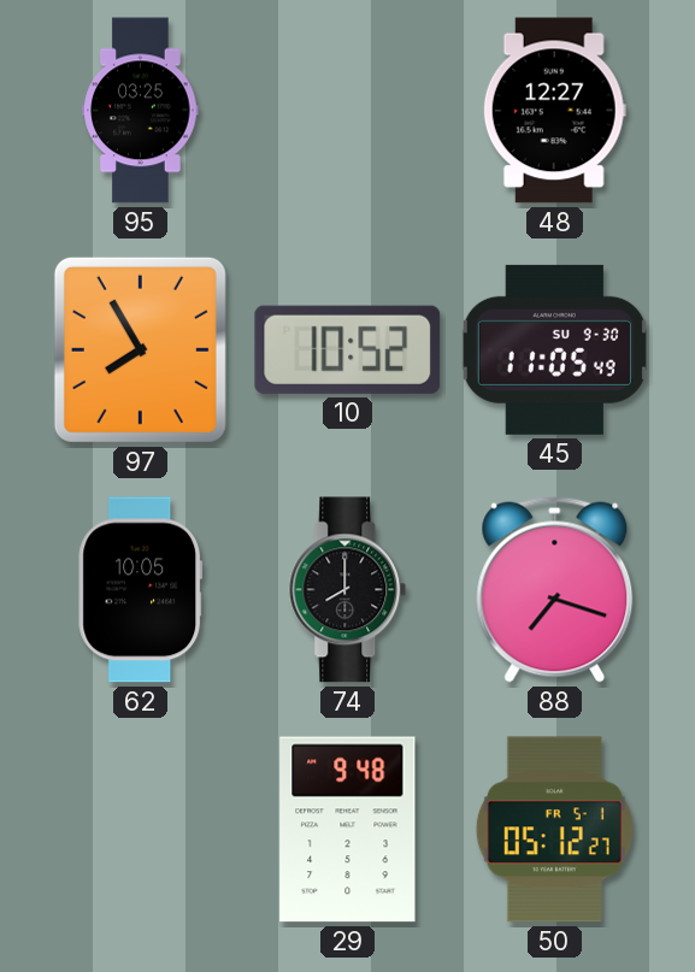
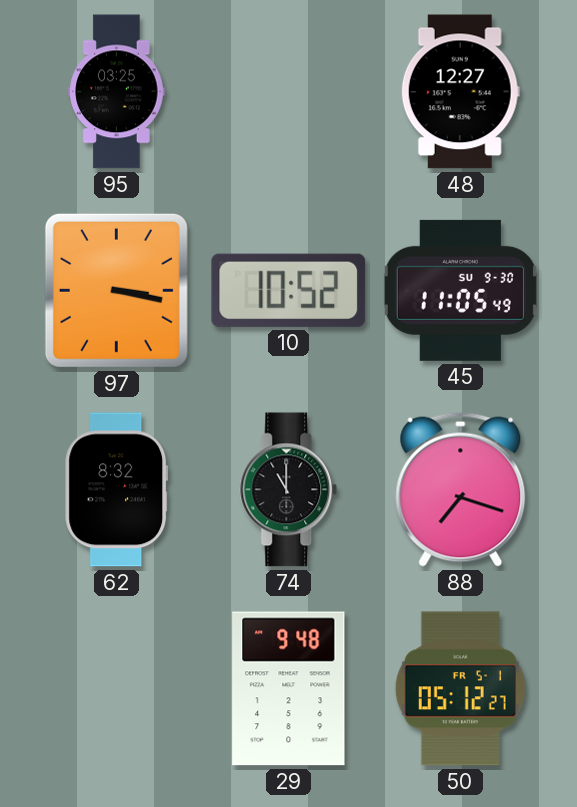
97: 7:55 -> 3:17 (116, 290)
62: 10:05 -> 8:32 (117, 490)
74: 8:00 -> 11:00 (289, 490)
